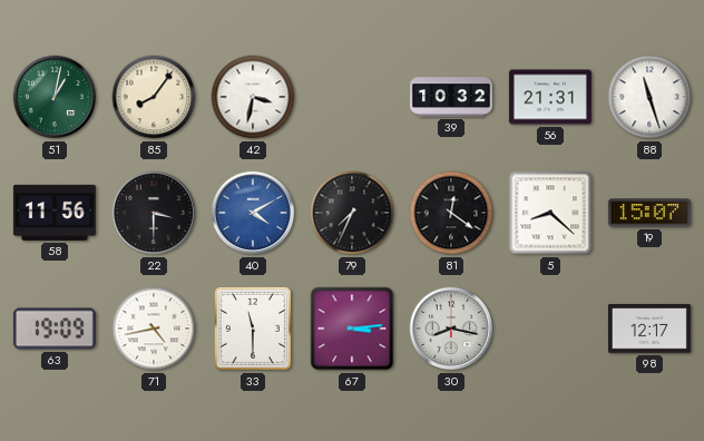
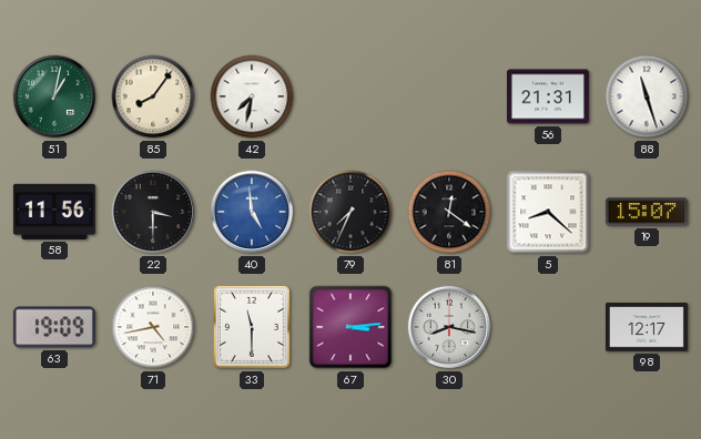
42: 3:32 -> 7:32 (252, 96)
39: 10:32 -> none (451, 97)
40: 4:10 -> 4:59 (252, 212)
